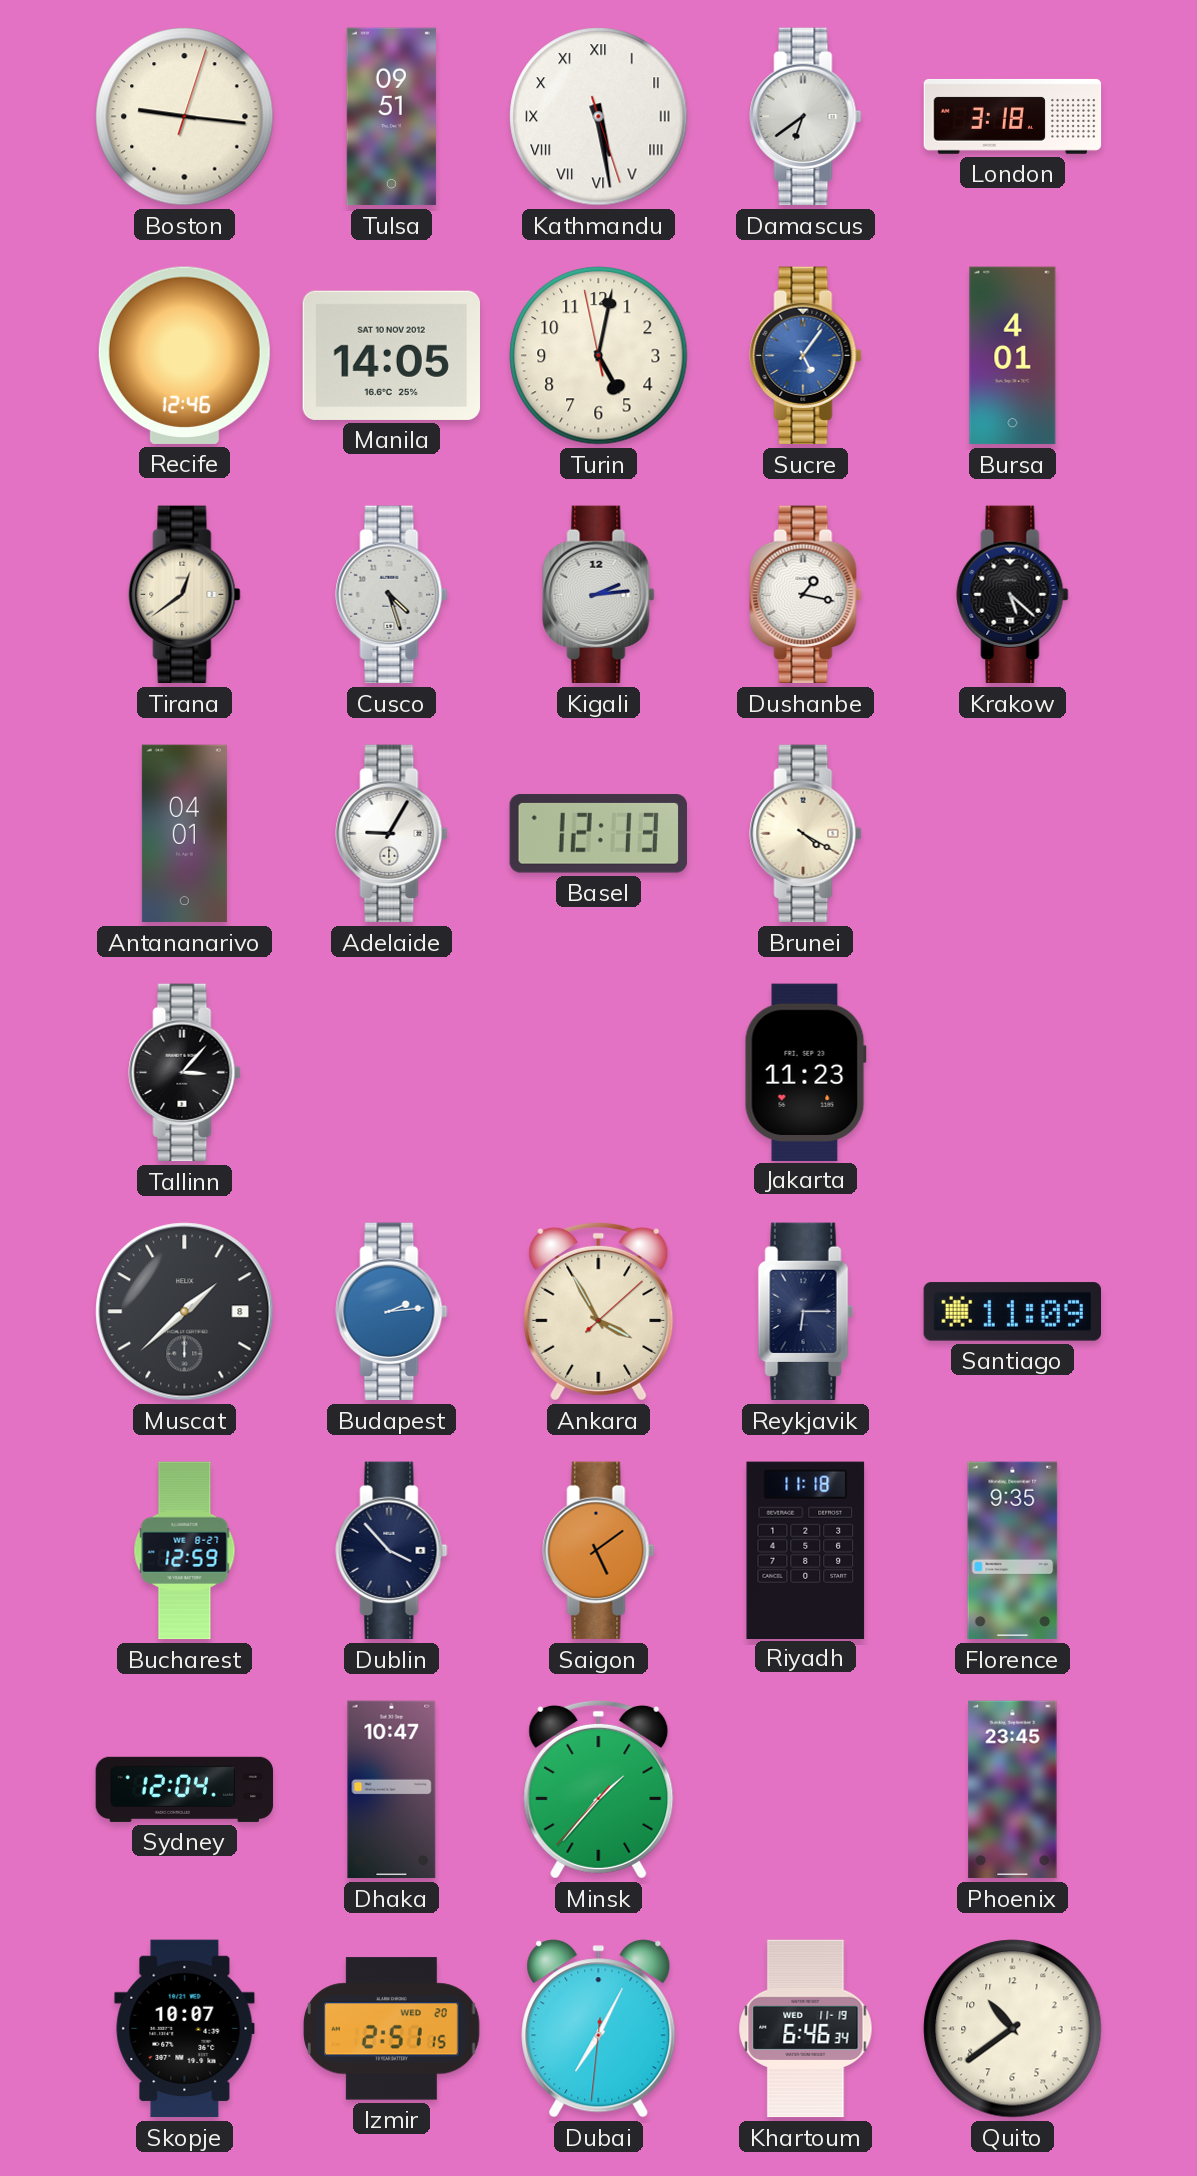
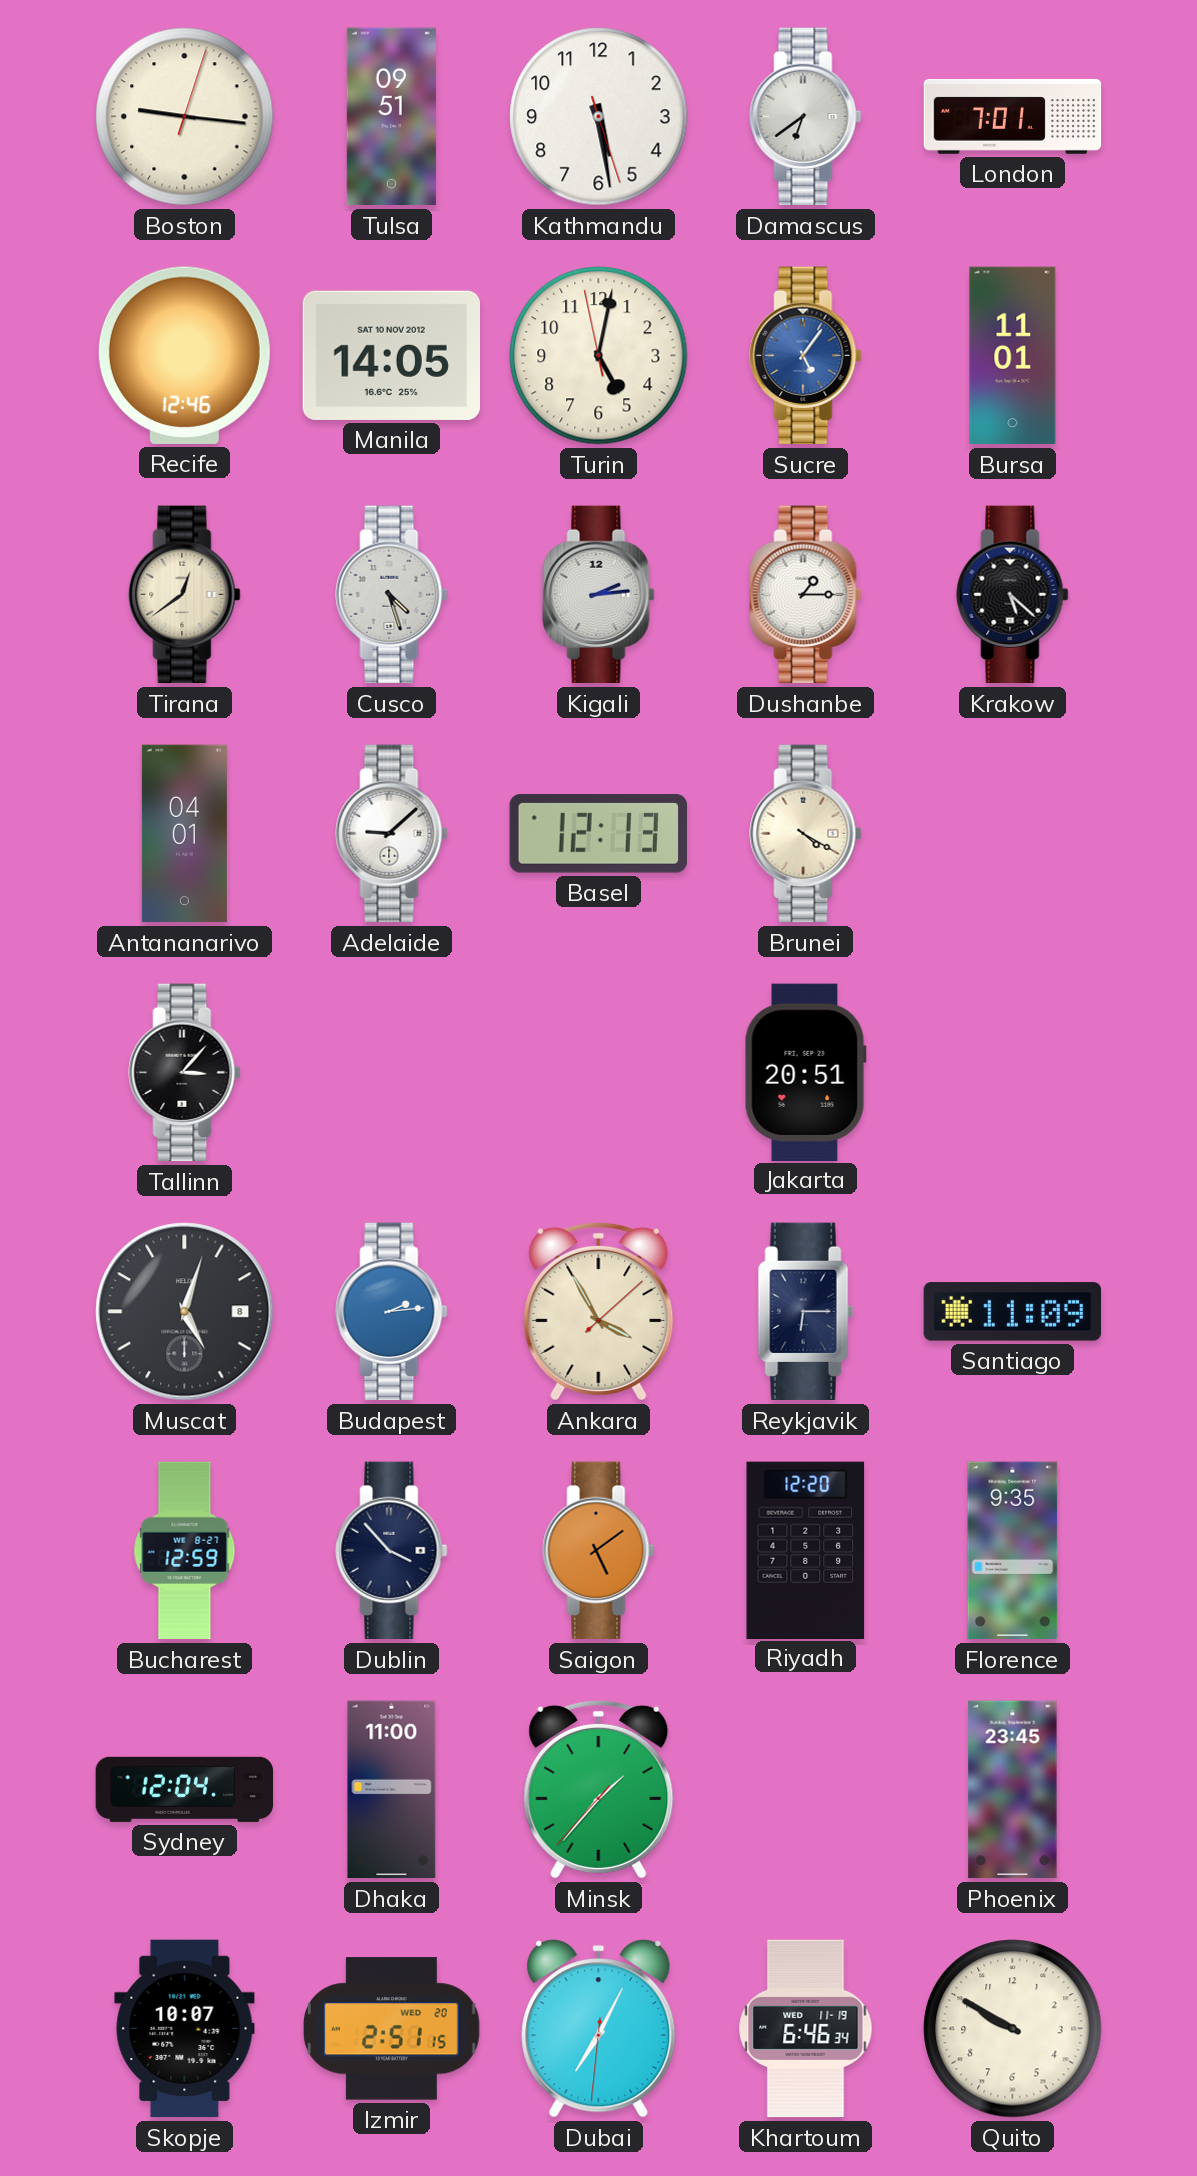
Kathmandu numerals: Roman -> Arabic (599, 117)
London: 3:18 -> 7:01 (1013, 116)
Bursa: 4:01 -> 11:01 (1013, 356)
Dushanbe: 1:17 -> 1:15 (806, 595)
Adelaide: 9:05 -> 9:08 (392, 834)
Jakarta: 11:23 -> 20:51 (805, 1072)
Muscat: 1:38 -> 5:03 (185, 1312)
Riyadh: 11:18 -> 12:20 (806, 1550)
Dhaka: 10:47 -> 11:00 (392, 1790)
Quito: 10:39 -> 9:50 (1013, 2029)
